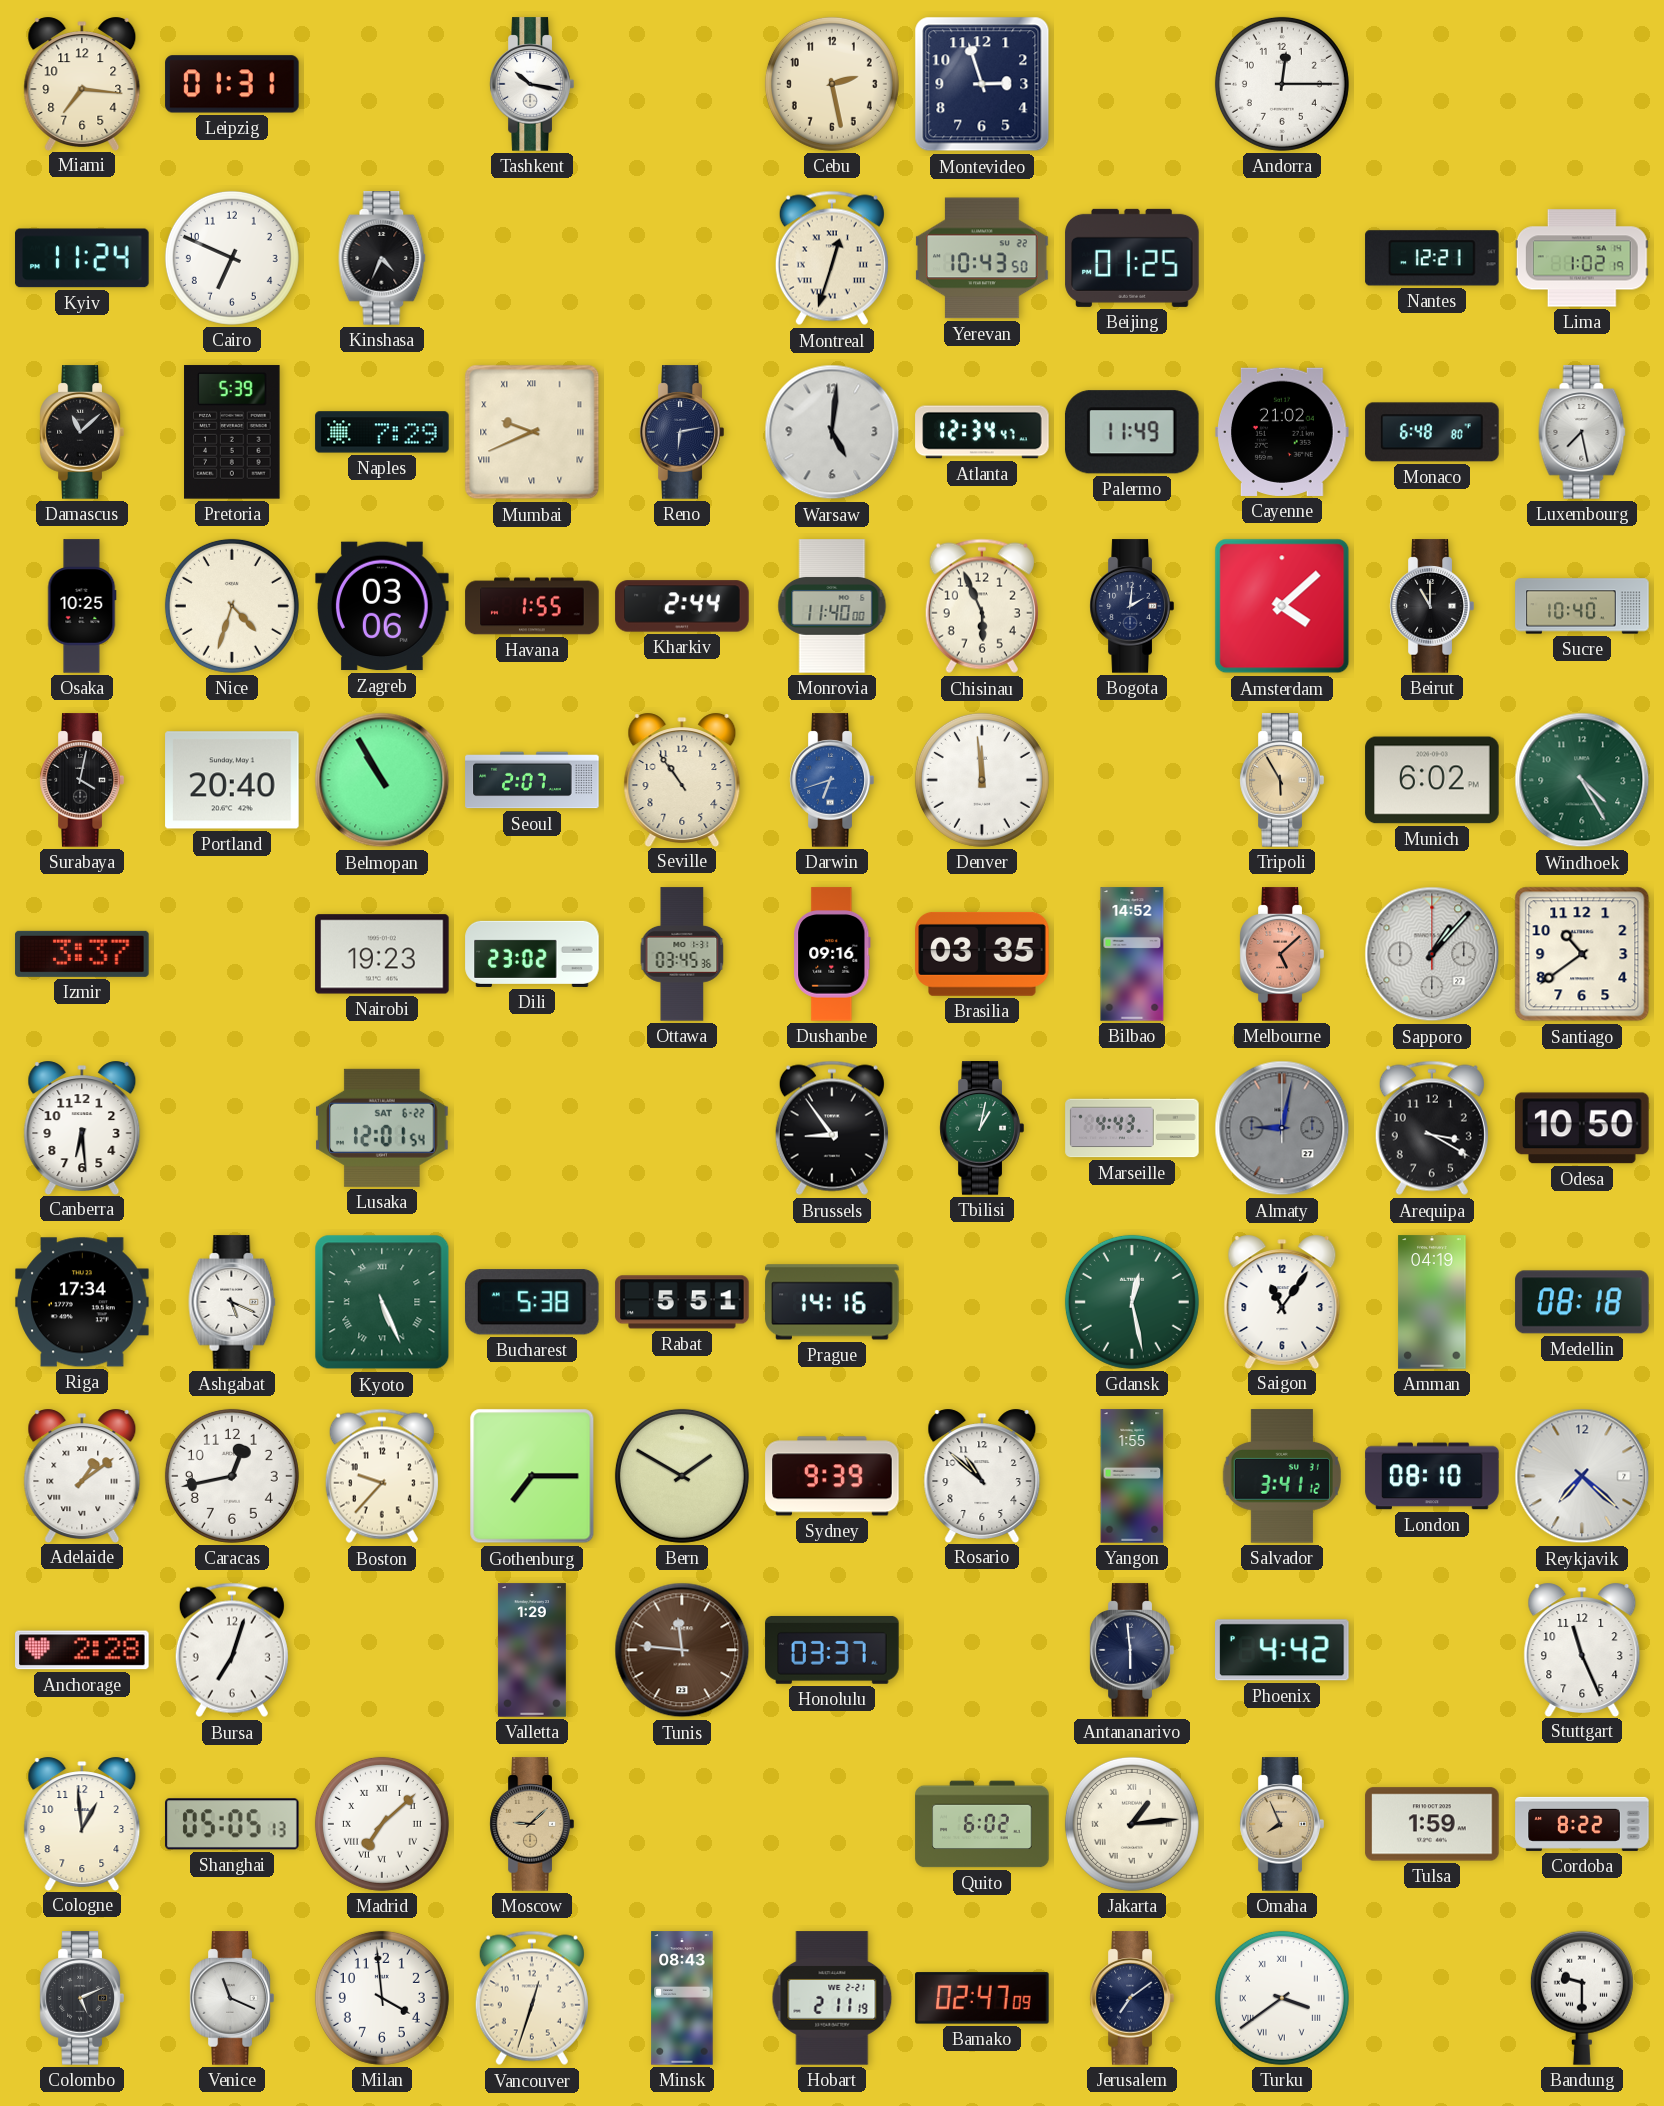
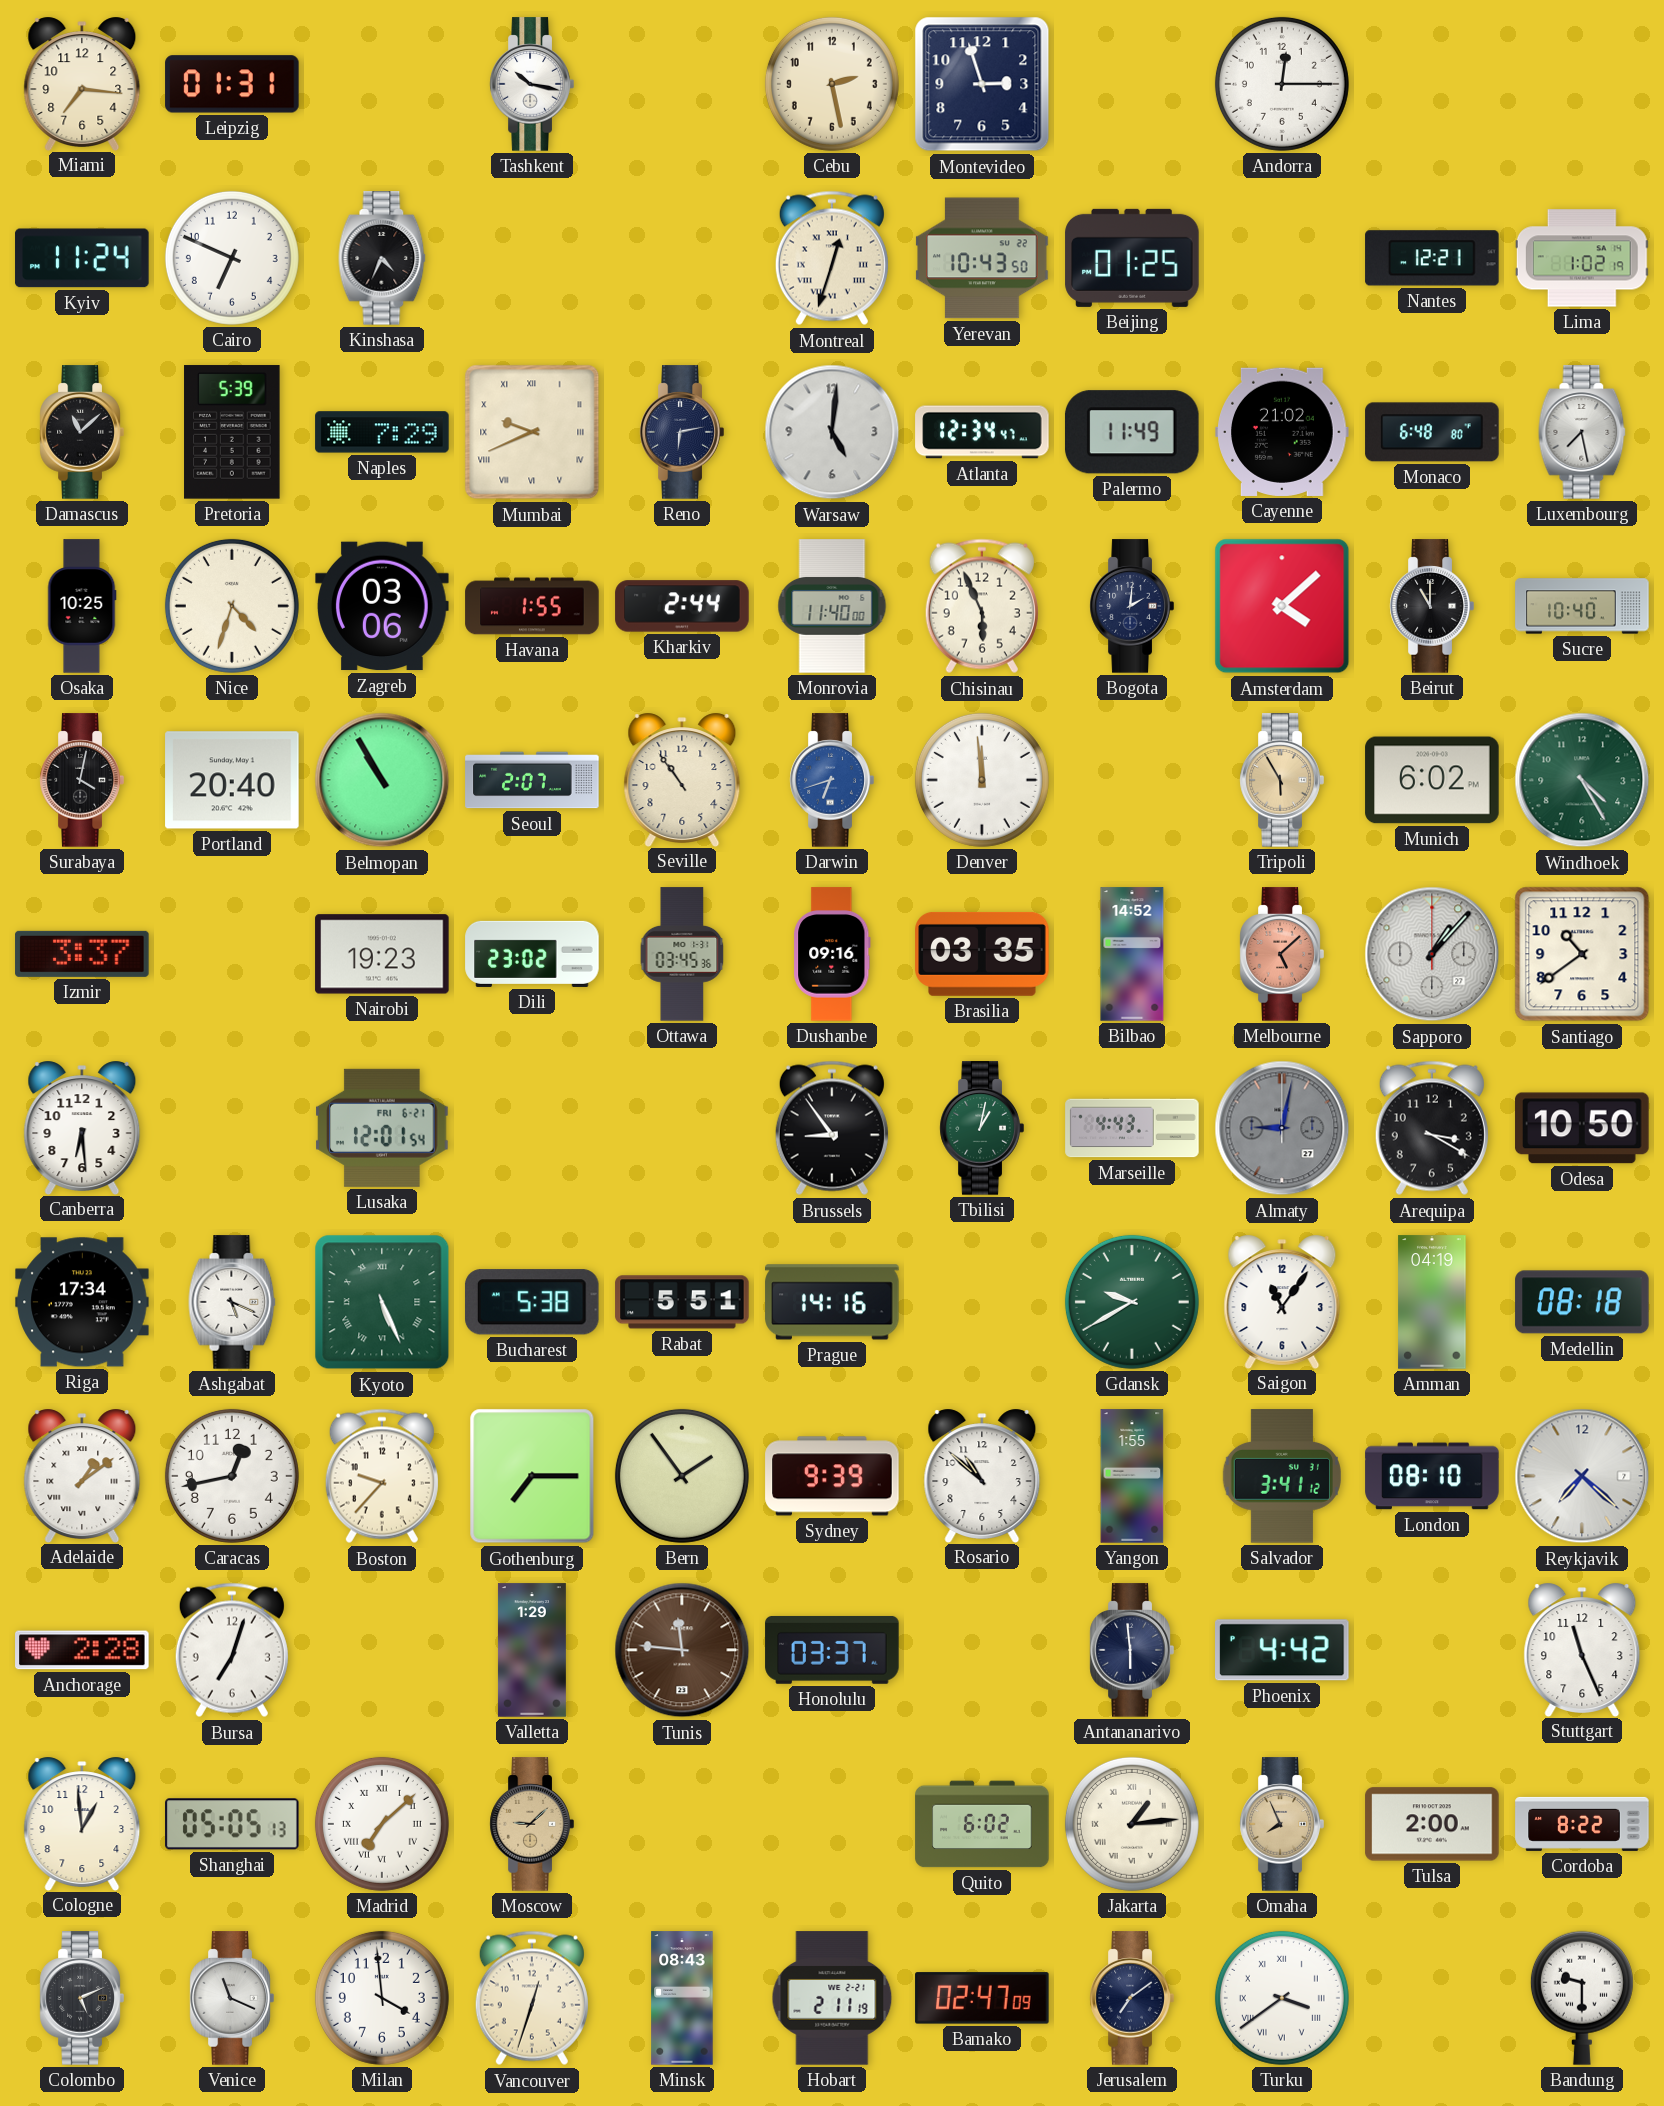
Lusaka date: SAT 6-22 -> FRI 6-21 (382, 1128)
Gdansk: 12:28 -> 9:40 (1132, 1302)
Bern: 1:50 -> 1:54 (682, 1476)
Tulsa: 1:59 -> 2:00 (1432, 1824)
